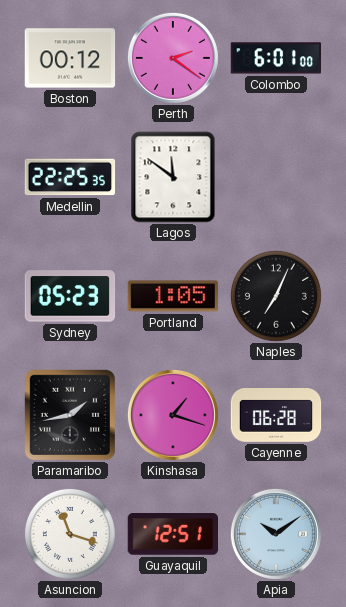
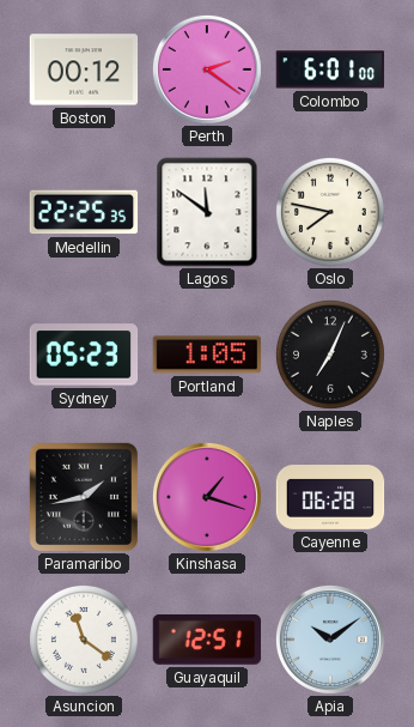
Oslo: none -> 7:47 (330, 212)
Asuncion: 11:18 -> 11:21 (84, 640)
